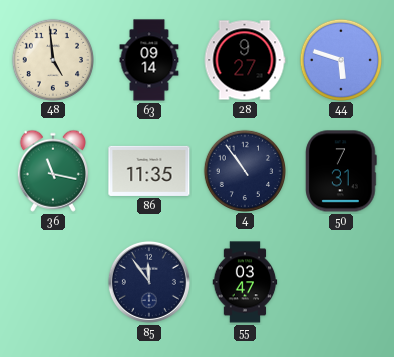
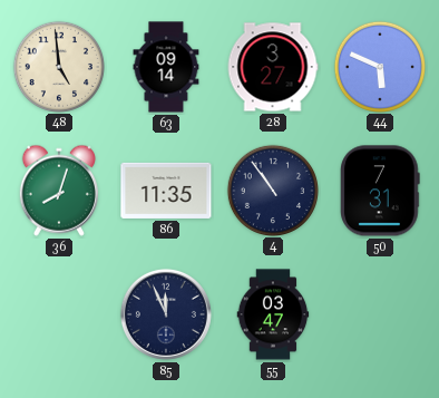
28: 9:27 -> 3:27 (273, 67)
44: 5:48 -> 5:49 (379, 66)
36: 11:17 -> 8:03 (59, 191)
85: 11:54 -> 11:56 (166, 314)
